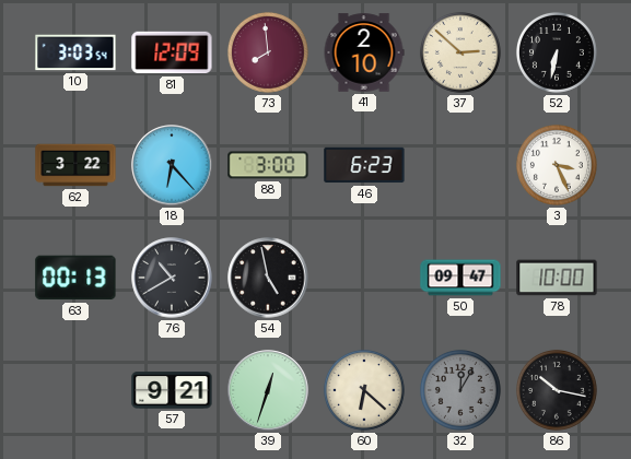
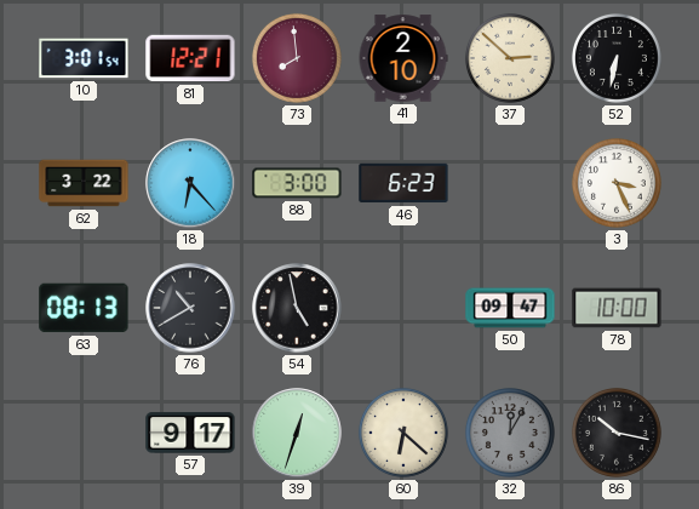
10: 3:03 -> 3:01 (84, 58)
81: 12:09 -> 12:21 (190, 58)
63: 00:13 -> 08:13 (84, 308)
57: 9:21 -> 9:17 (190, 433)
